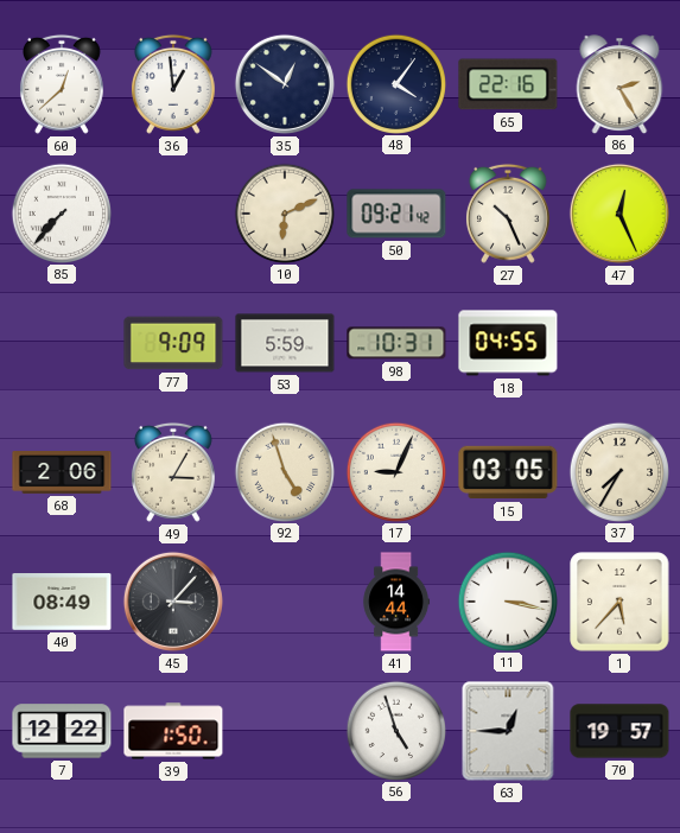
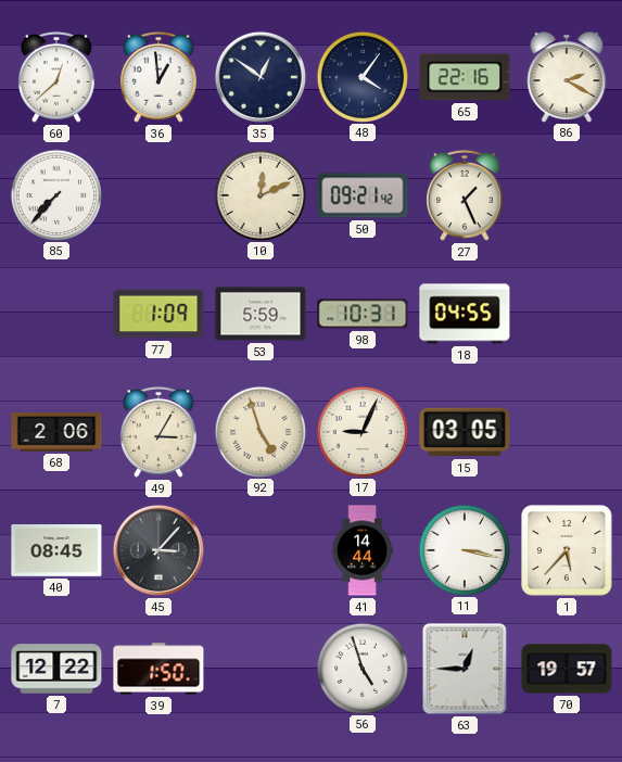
86: 2:25 -> 2:20 (567, 77)
10: 6:11 -> 12:11 (259, 194)
27: 10:26 -> 1:26 (465, 195)
47: 12:26 -> none (619, 214)
77: 9:09 -> 1:09 (158, 314)
37: 7:35 -> none (618, 471)
40: 08:49 -> 08:45 (56, 550)
